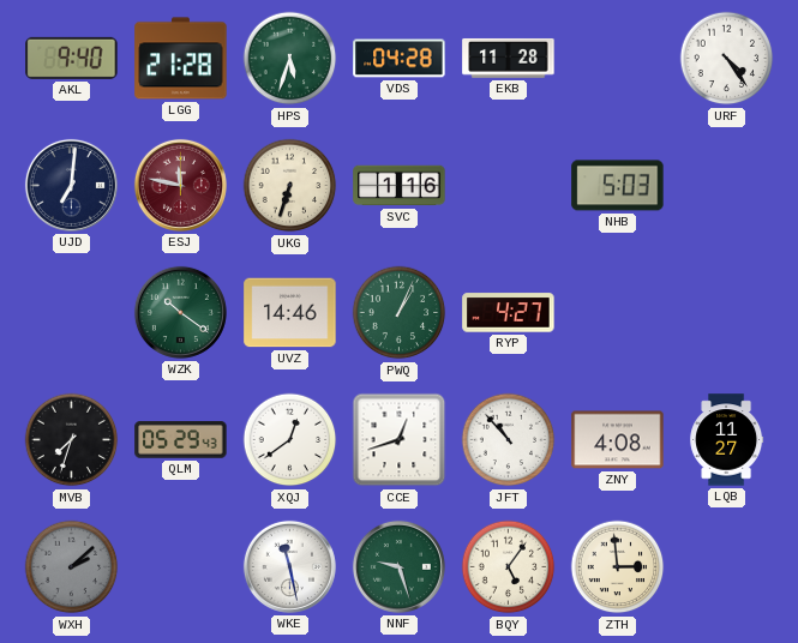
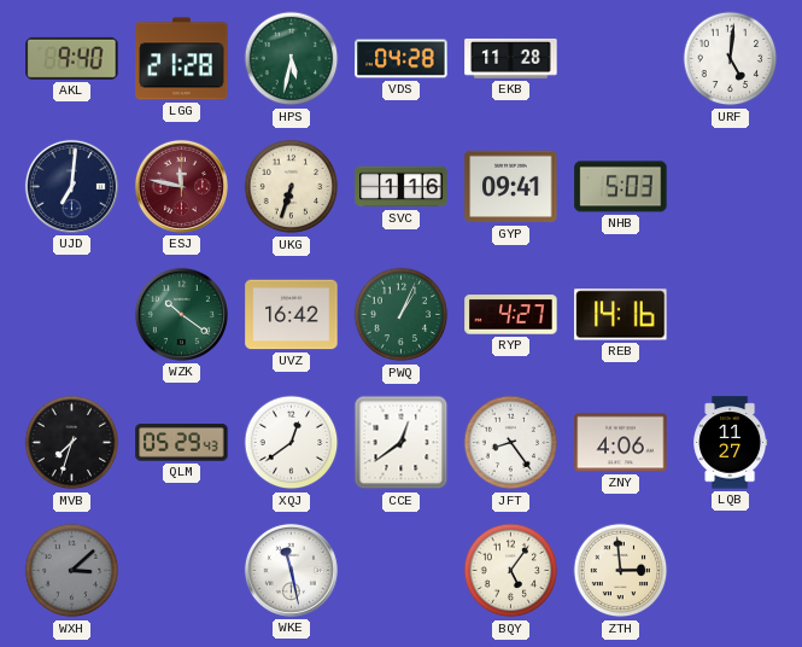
HPS: 5:33 -> 5:32 (292, 59)
URF: 4:24 -> 5:01 (731, 59)
GYP: none -> 09:41 (511, 187)
UVZ: 14:46 -> 16:42 (292, 315)
REB: none -> 14:16 (621, 315)
CCE: 12:42 -> 12:39 (402, 443)
JFT: 10:53 -> 8:24 (511, 443)
ZNY: 4:08 -> 4:06 (621, 443)
WXH: 2:08 -> 3:08 (72, 571)
NNF: 9:27 -> none (398, 566)
